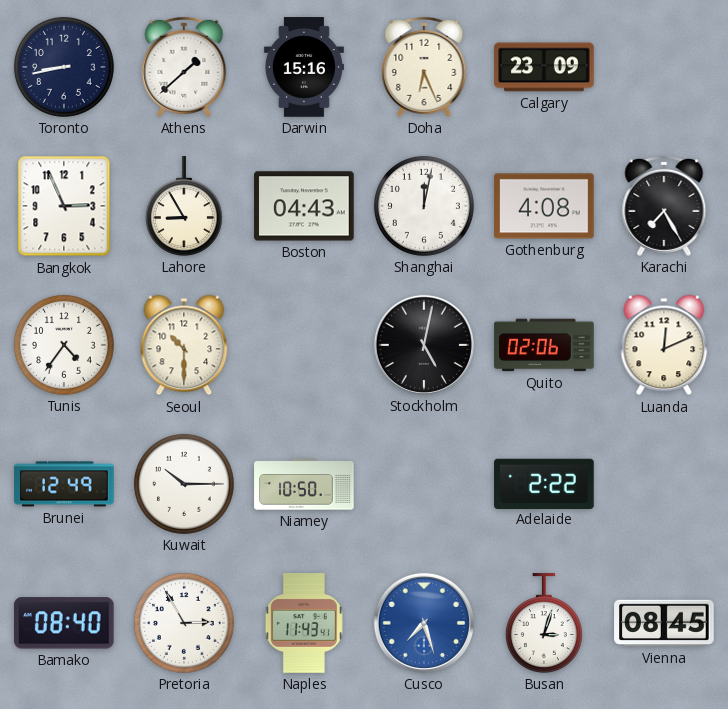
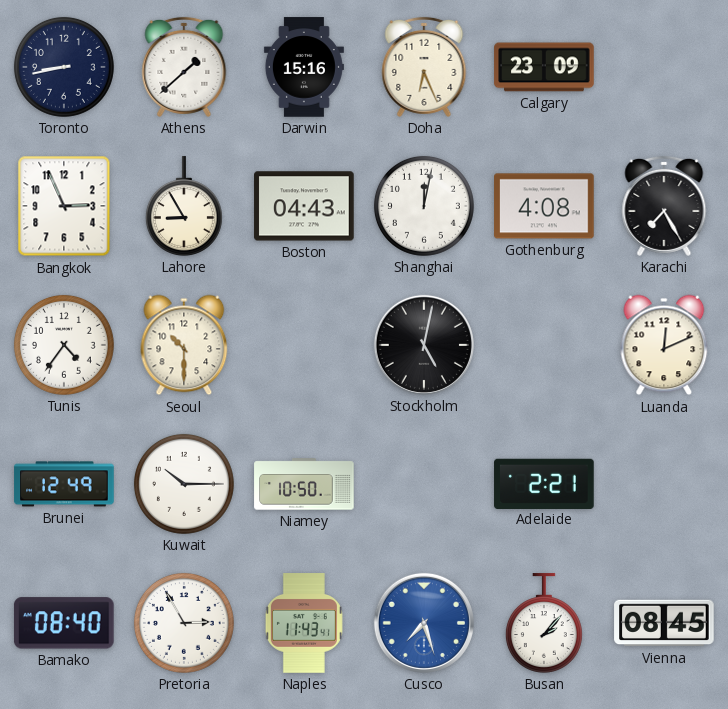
Quito: 02:06 -> none (544, 345)
Adelaide: 2:22 -> 2:21 (544, 483)
Busan: 3:03 -> 2:07 (544, 623)
